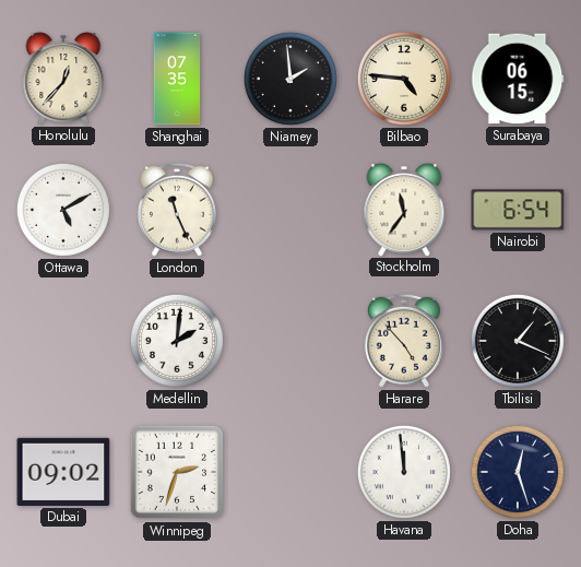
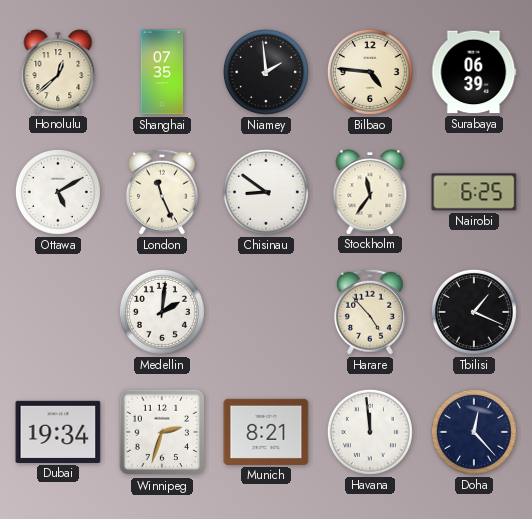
Honolulu: 12:37 -> 12:38 (58, 72)
Surabaya: 06:15 -> 06:39 (474, 72)
Chisinau: none -> 8:51 (266, 192)
Nairobi: 6:54 -> 6:25 (474, 192)
Dubai: 09:02 -> 19:34 (58, 432)
Munich: none -> 8:21 (266, 432)
Doha: 12:27 -> 12:23 (474, 432)
